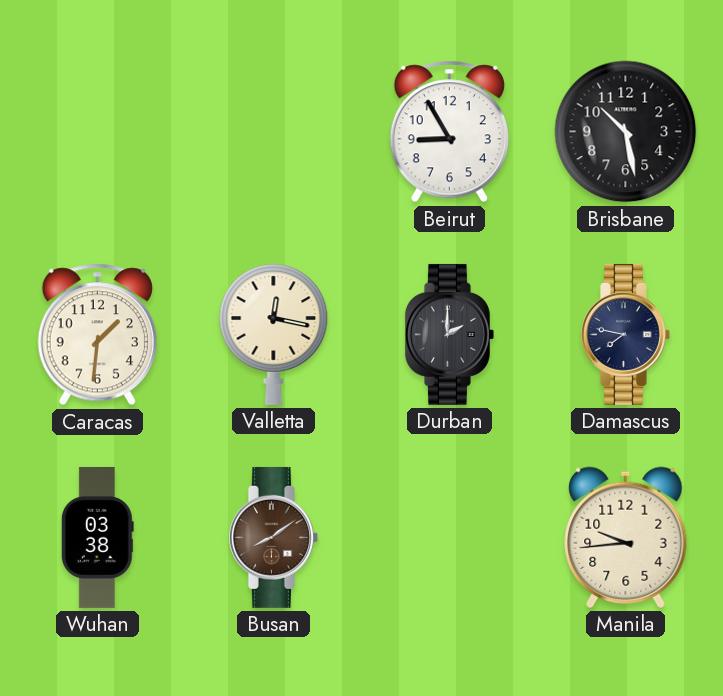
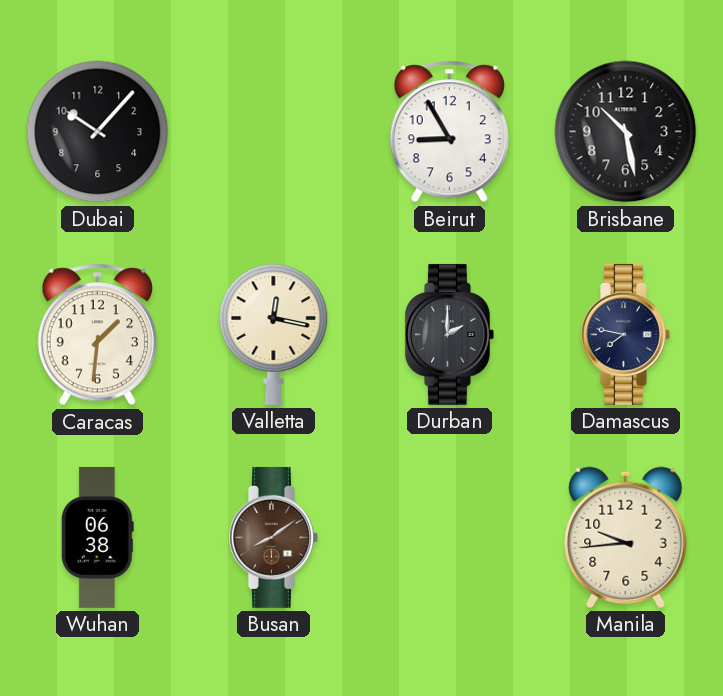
Dubai: none -> 10:07 (98, 132)
Wuhan: 03:38 -> 06:38 (97, 537)
